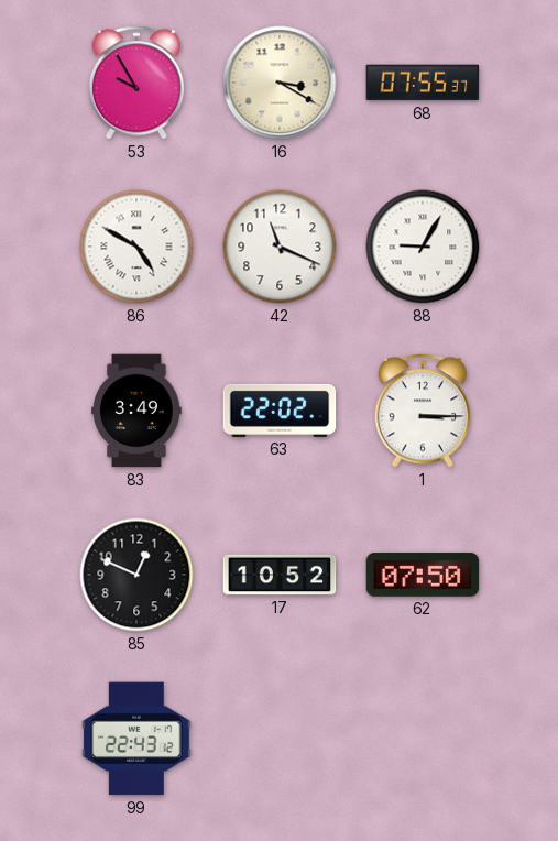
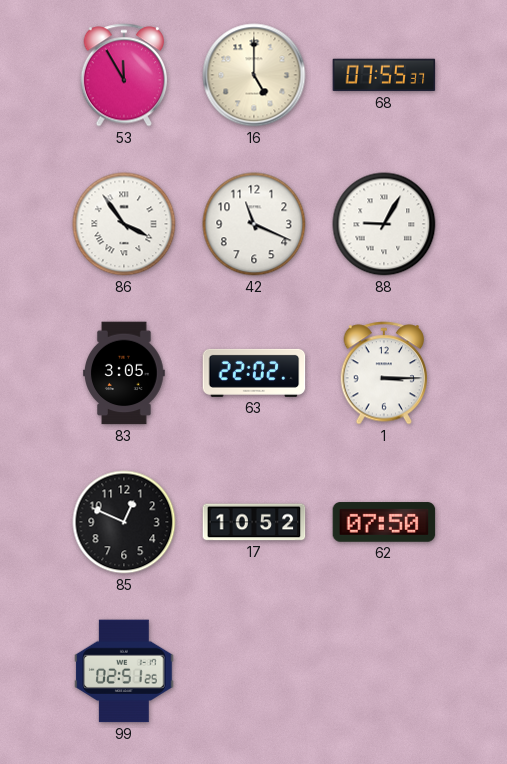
53: 9:55 -> 11:55 (124, 75)
16: 3:20 -> 5:00 (254, 75)
86: 4:50 -> 3:54 (124, 224)
83: 3:49 -> 3:05 (125, 373)
99: 22:43 -> 02:51 (124, 671)
